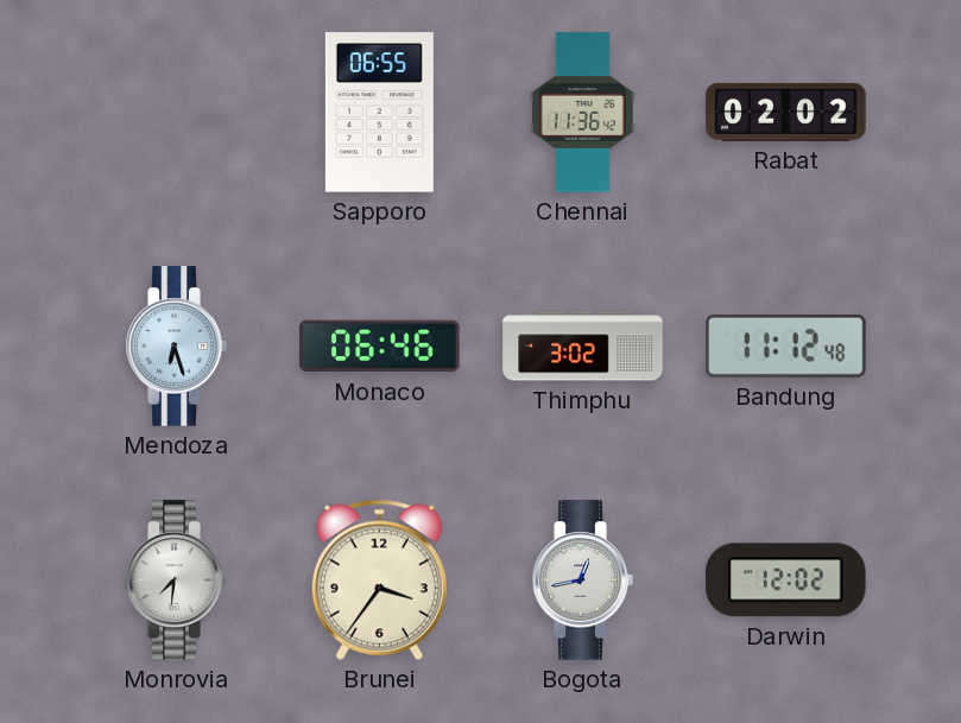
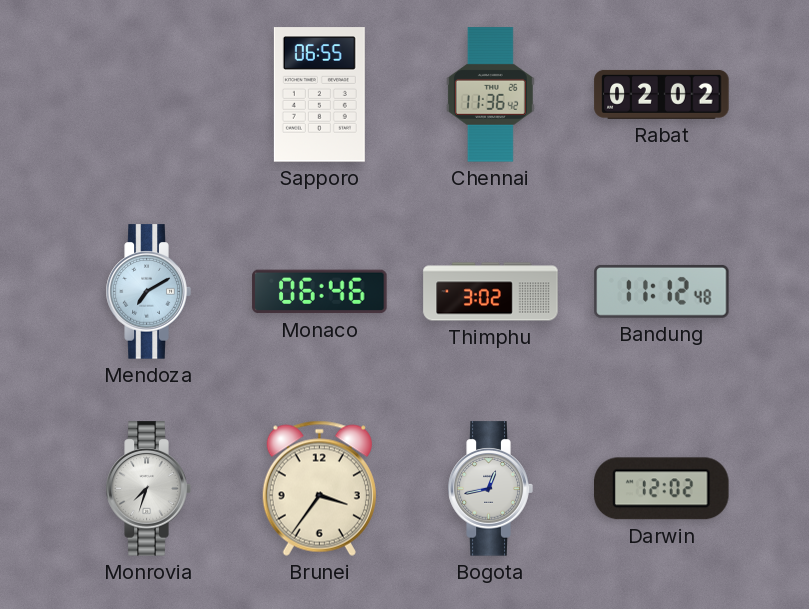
Mendoza: 6:27 -> 7:10 (148, 292)
Monrovia: 7:31 -> 7:33 (148, 489)
